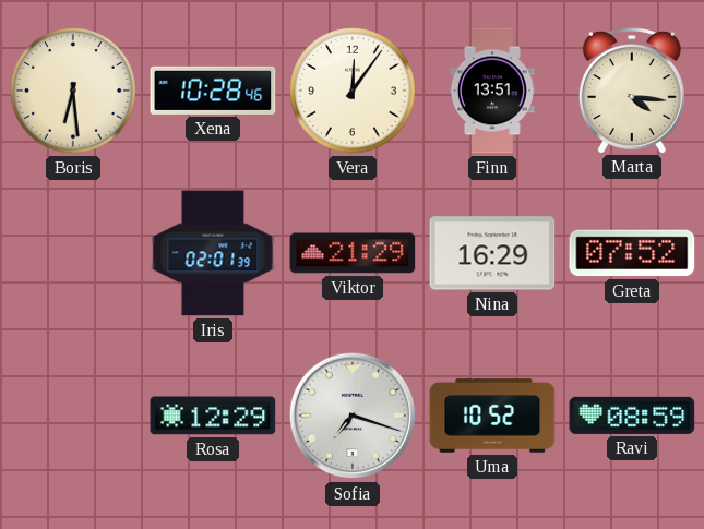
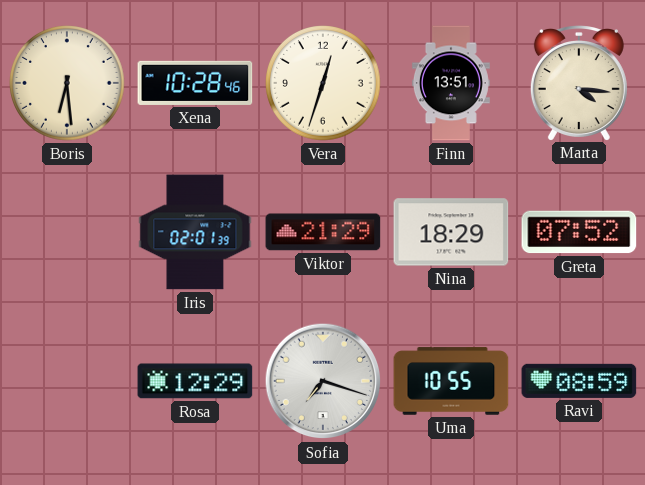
Vera: 12:06 -> 12:33 (324, 84)
Nina: 16:29 -> 18:29 (451, 232)
Uma: 10:52 -> 10:55 (451, 381)
